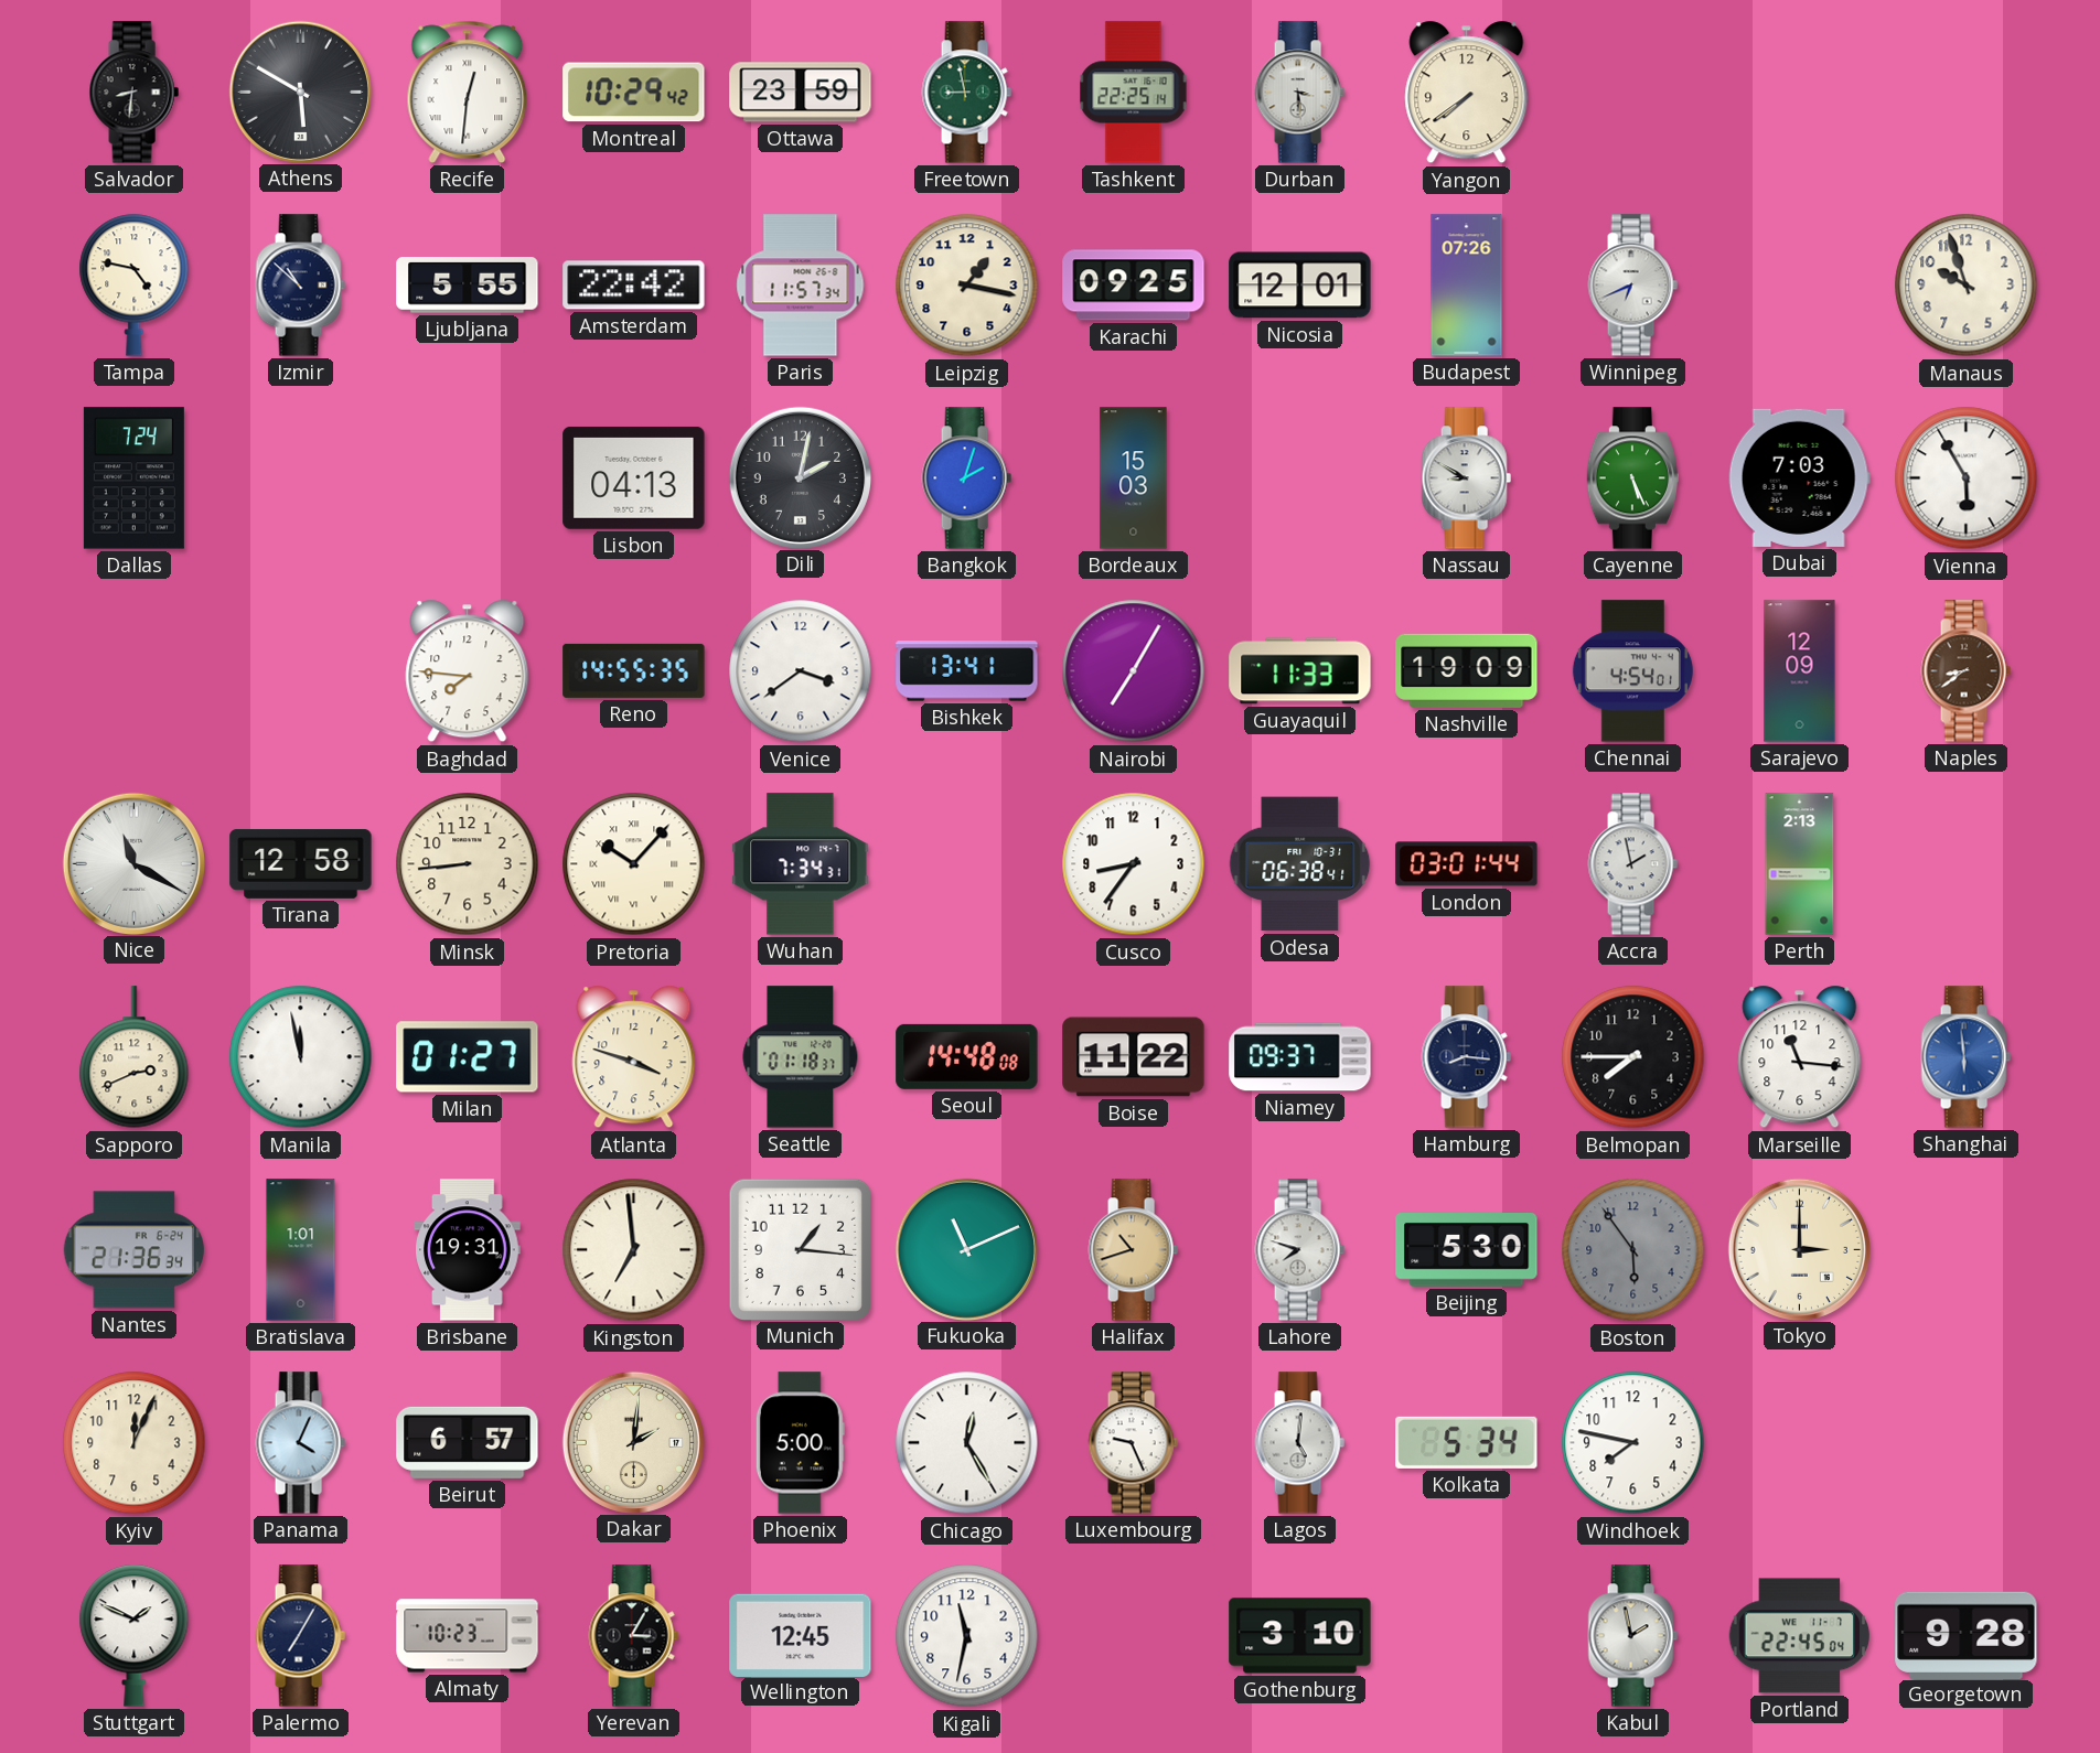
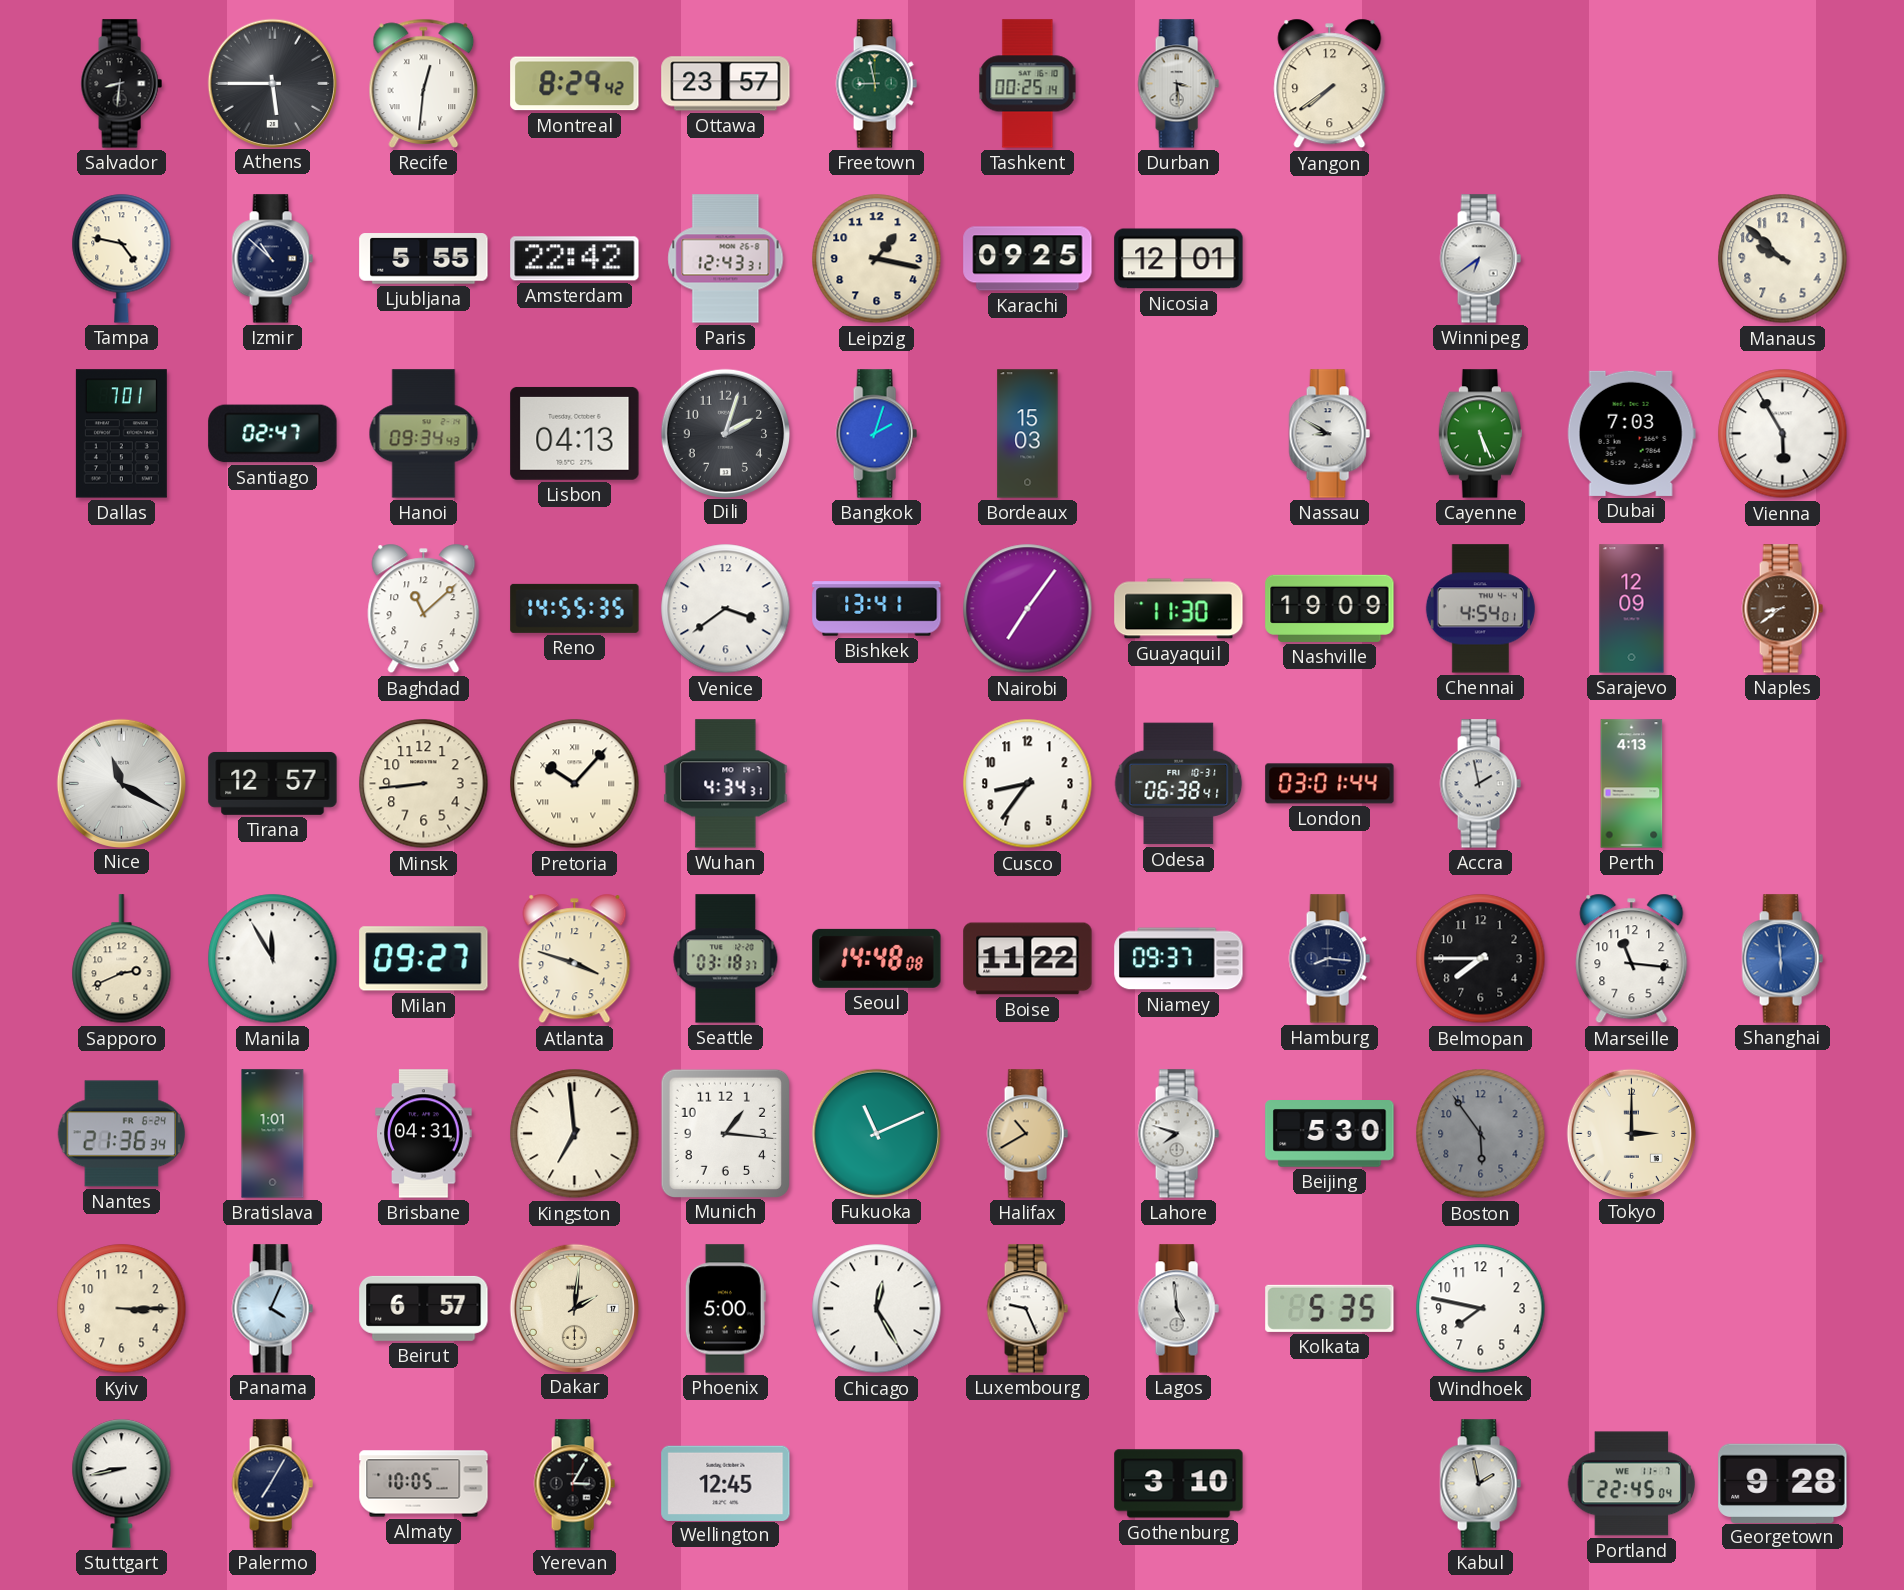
Athens: 5:50 -> 5:45 (272, 83)
Montreal: 10:29 -> 8:29 (575, 84)
Ottawa: 23:59 -> 23:57 (726, 84)
Tashkent: 22:25 -> 00:25 (1028, 84)
Paris: 11:57 -> 12:43 (726, 259)
Budapest: 07:26 -> none (1467, 286)
Winnipeg: 6:41 -> 6:39 (1480, 259)
Manaus: 9:57 -> 9:52 (1783, 259)
Dallas: 7:24 -> 7:01 (121, 434)
Santiago: none -> 02:47 (273, 434)
Hanoi: none -> 09:34 (424, 434)
Dili: 2:02 -> 2:03 (725, 433)
Baghdad: 7:46 -> 11:08 (424, 609)
Nairobi: 7:05 -> 7:06 (1028, 609)
Guayaquil: 11:33 -> 11:30 (1179, 609)
Tirana: 12:58 -> 12:57 (273, 783)
Wuhan: 7:34 -> 4:34 (726, 784)
Perth: 2:13 -> 4:13 (1632, 784)
Manila: 11:58 -> 11:55 (273, 959)
Milan: 01:27 -> 09:27 (424, 959)
Seattle: 01:18 -> 03:18 (726, 959)
Brisbane: 19:31 -> 04:31 (424, 1134)
Halifax: 10:42 -> 10:40 (1027, 1134)
Kyiv: 12:04 -> 3:15 (122, 1309)
Lagos: 5:01 -> 4:59 (1178, 1309)
Kolkata: 5:34 -> 5:35 (1330, 1308)
Stuttgart: 1:49 -> 8:43 (122, 1483)
Almaty: 10:23 -> 10:05 (424, 1484)
Kigali: 11:32 -> none (967, 1636)
